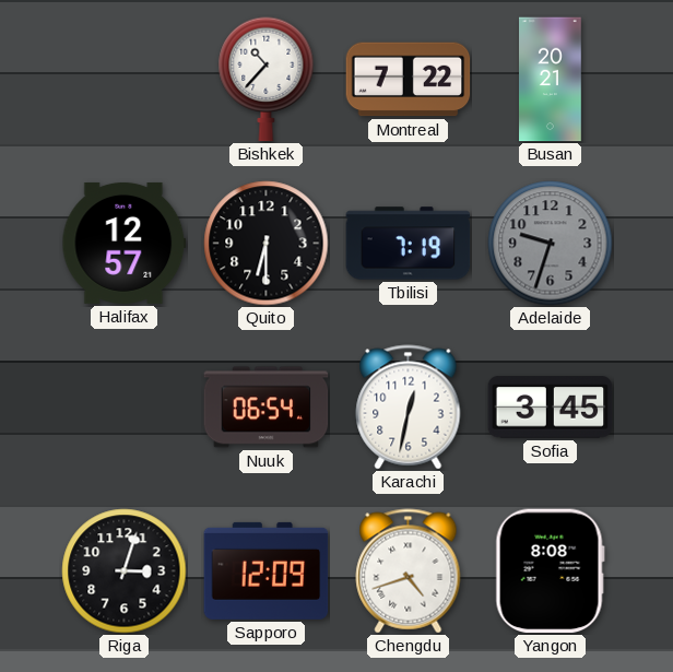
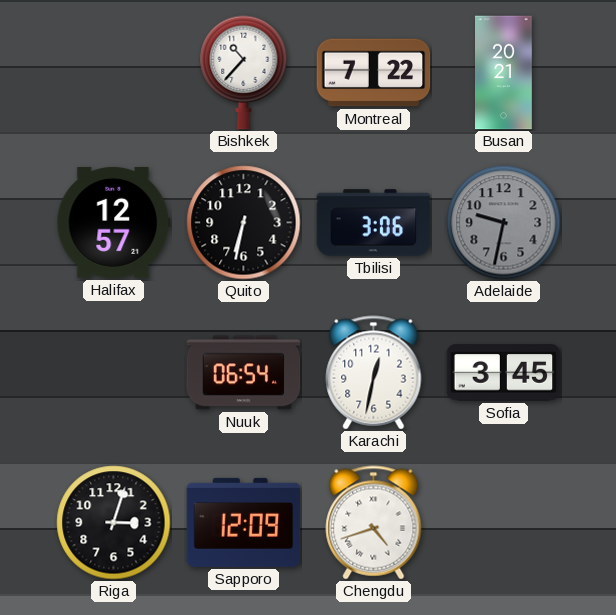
Quito: 6:30 -> 6:32 (244, 223)
Tbilisi: 7:19 -> 3:06 (374, 223)
Adelaide: 9:33 -> 9:32 (504, 223)
Yangon: 8:08 -> none (550, 571)
